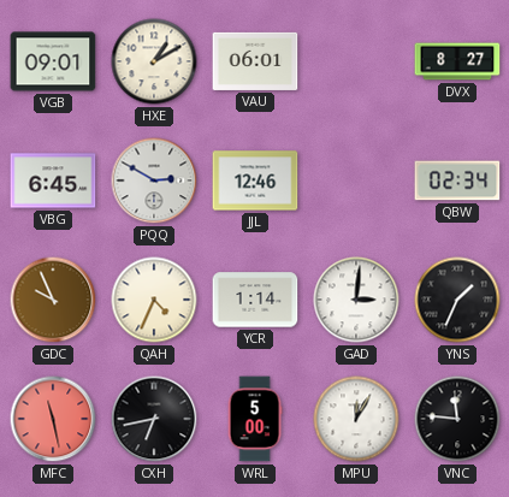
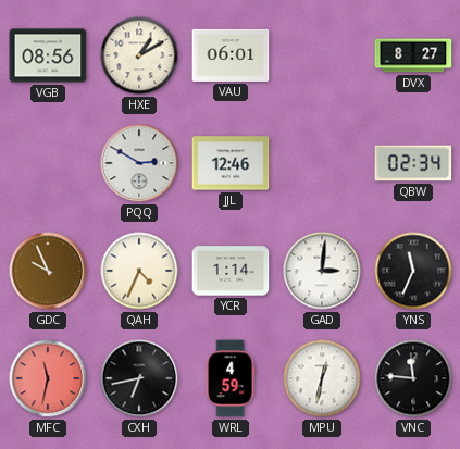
VGB: 09:01 -> 08:56 (48, 55)
VBG: 6:45 -> none (53, 181)
YNS: 1:34 -> 11:34 (413, 271)
MFC: 11:28 -> 11:32 (48, 378)
WRL: 5:00 -> 4:59 (231, 378)
MPU: 12:05 -> 12:32 (322, 378)
